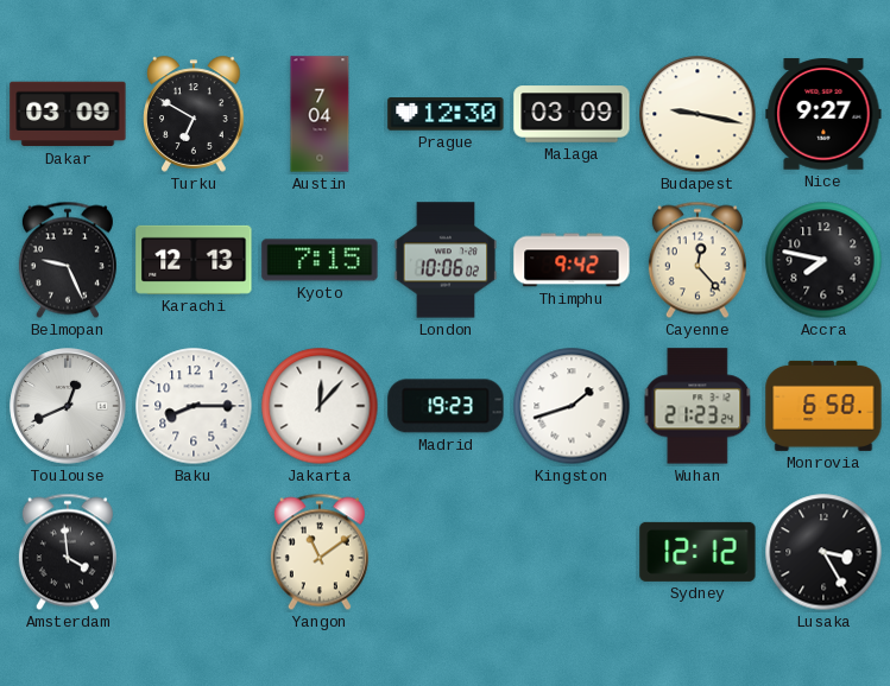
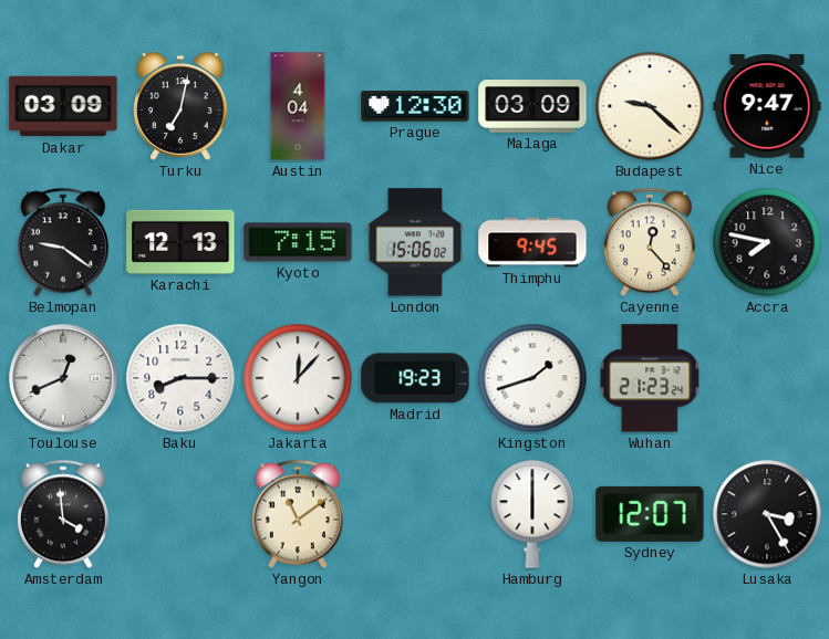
Turku: 6:50 -> 7:02 (180, 106)
Austin: 7:04 -> 4:04 (298, 106)
Budapest: 9:17 -> 9:22 (650, 106)
Nice: 9:27 -> 9:47 (767, 106)
Belmopan: 9:26 -> 9:21 (63, 242)
London: 10:06 -> 15:06 (415, 242)
Thimphu: 9:42 -> 9:45 (532, 242)
Monrovia: 6:58 -> none (823, 406)
Hamburg: none -> 6:00 (532, 514)
Sydney: 12:12 -> 12:07 (650, 514)
